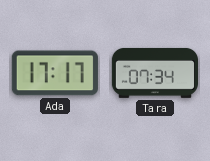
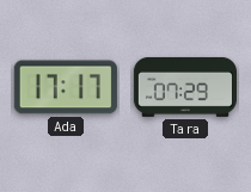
Tara: 07:34 -> 07:29 (184, 87)
